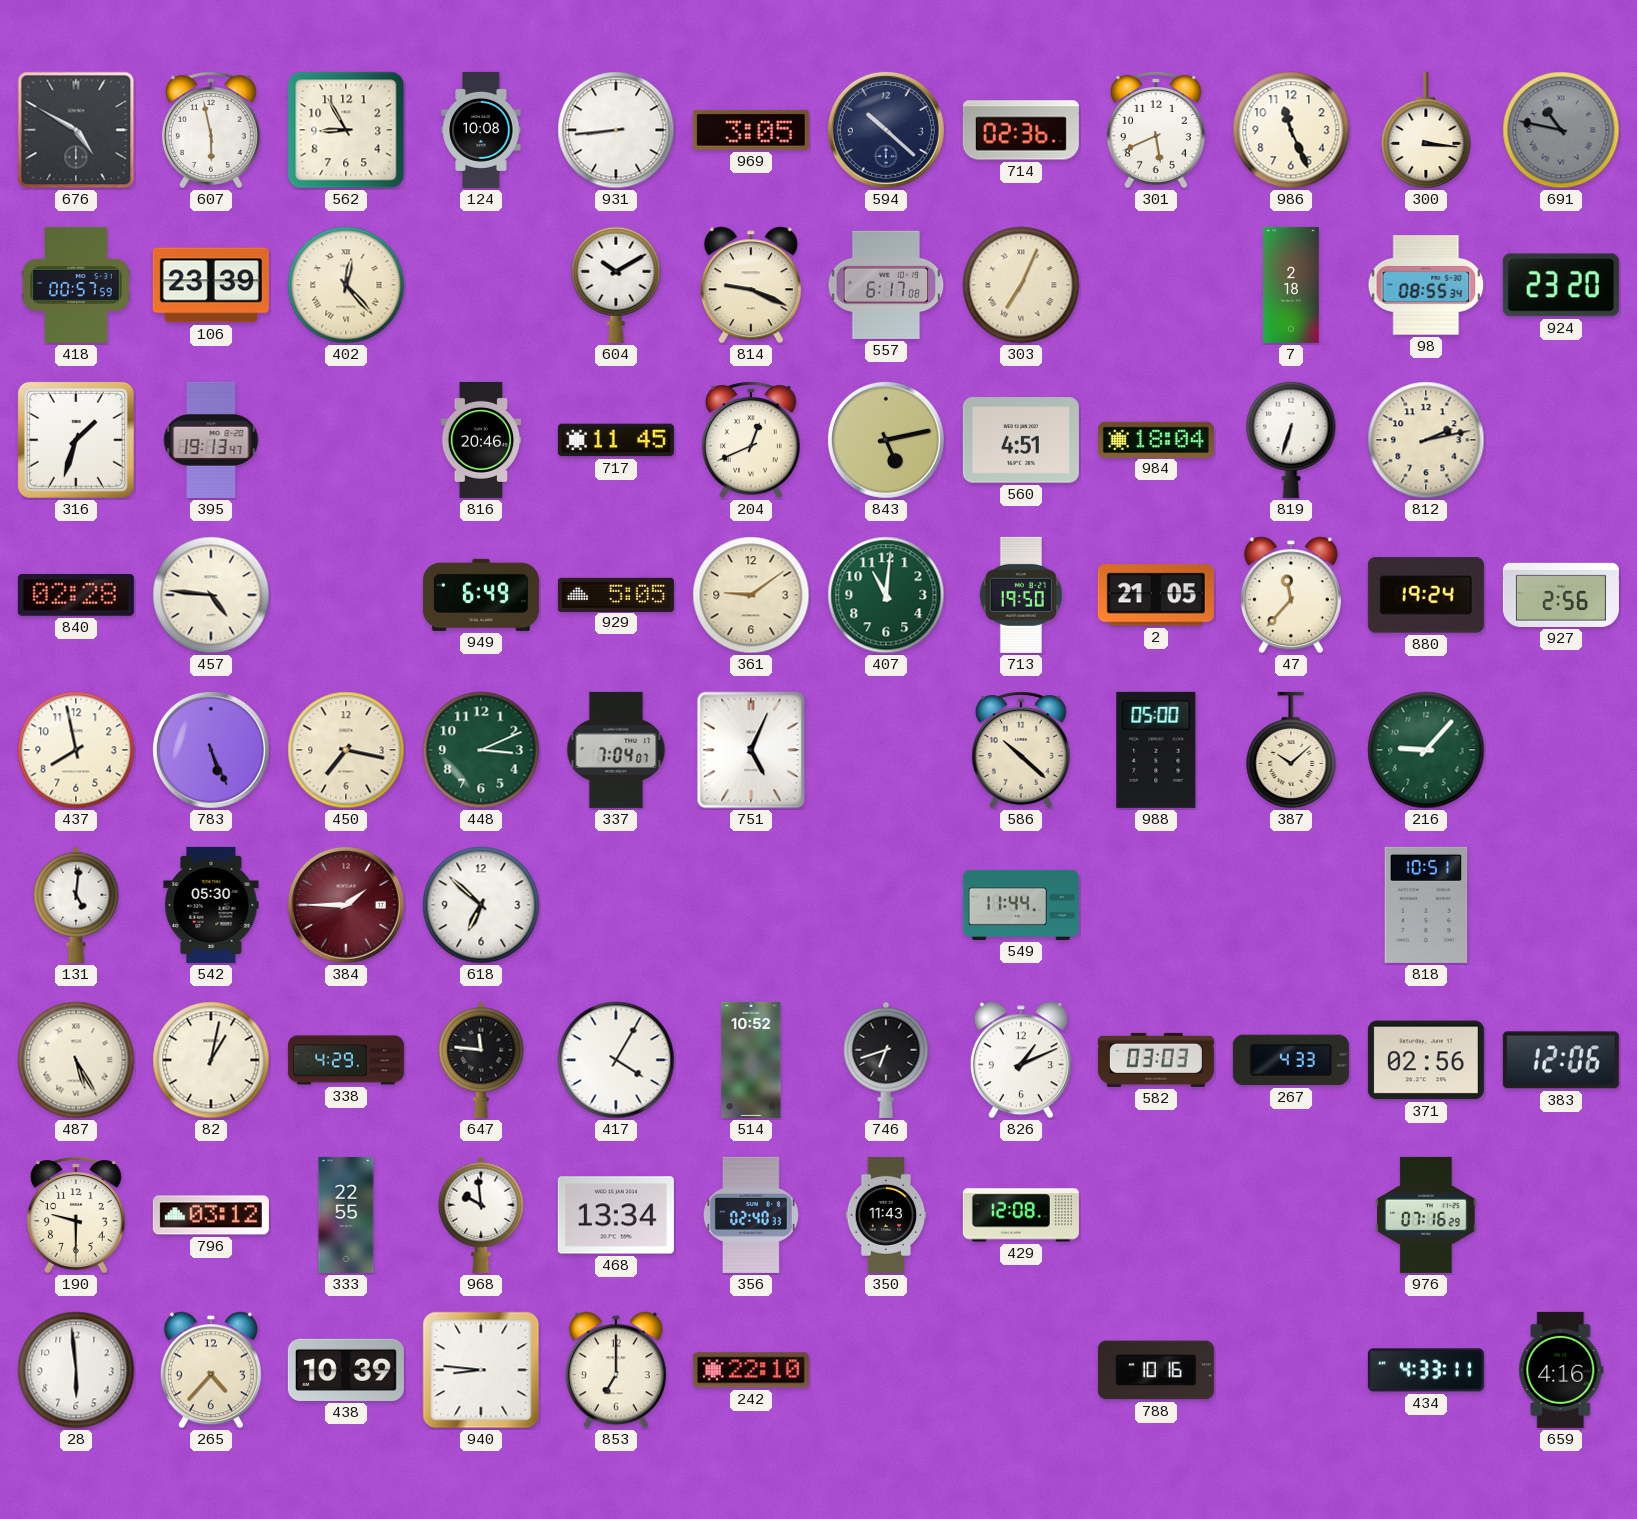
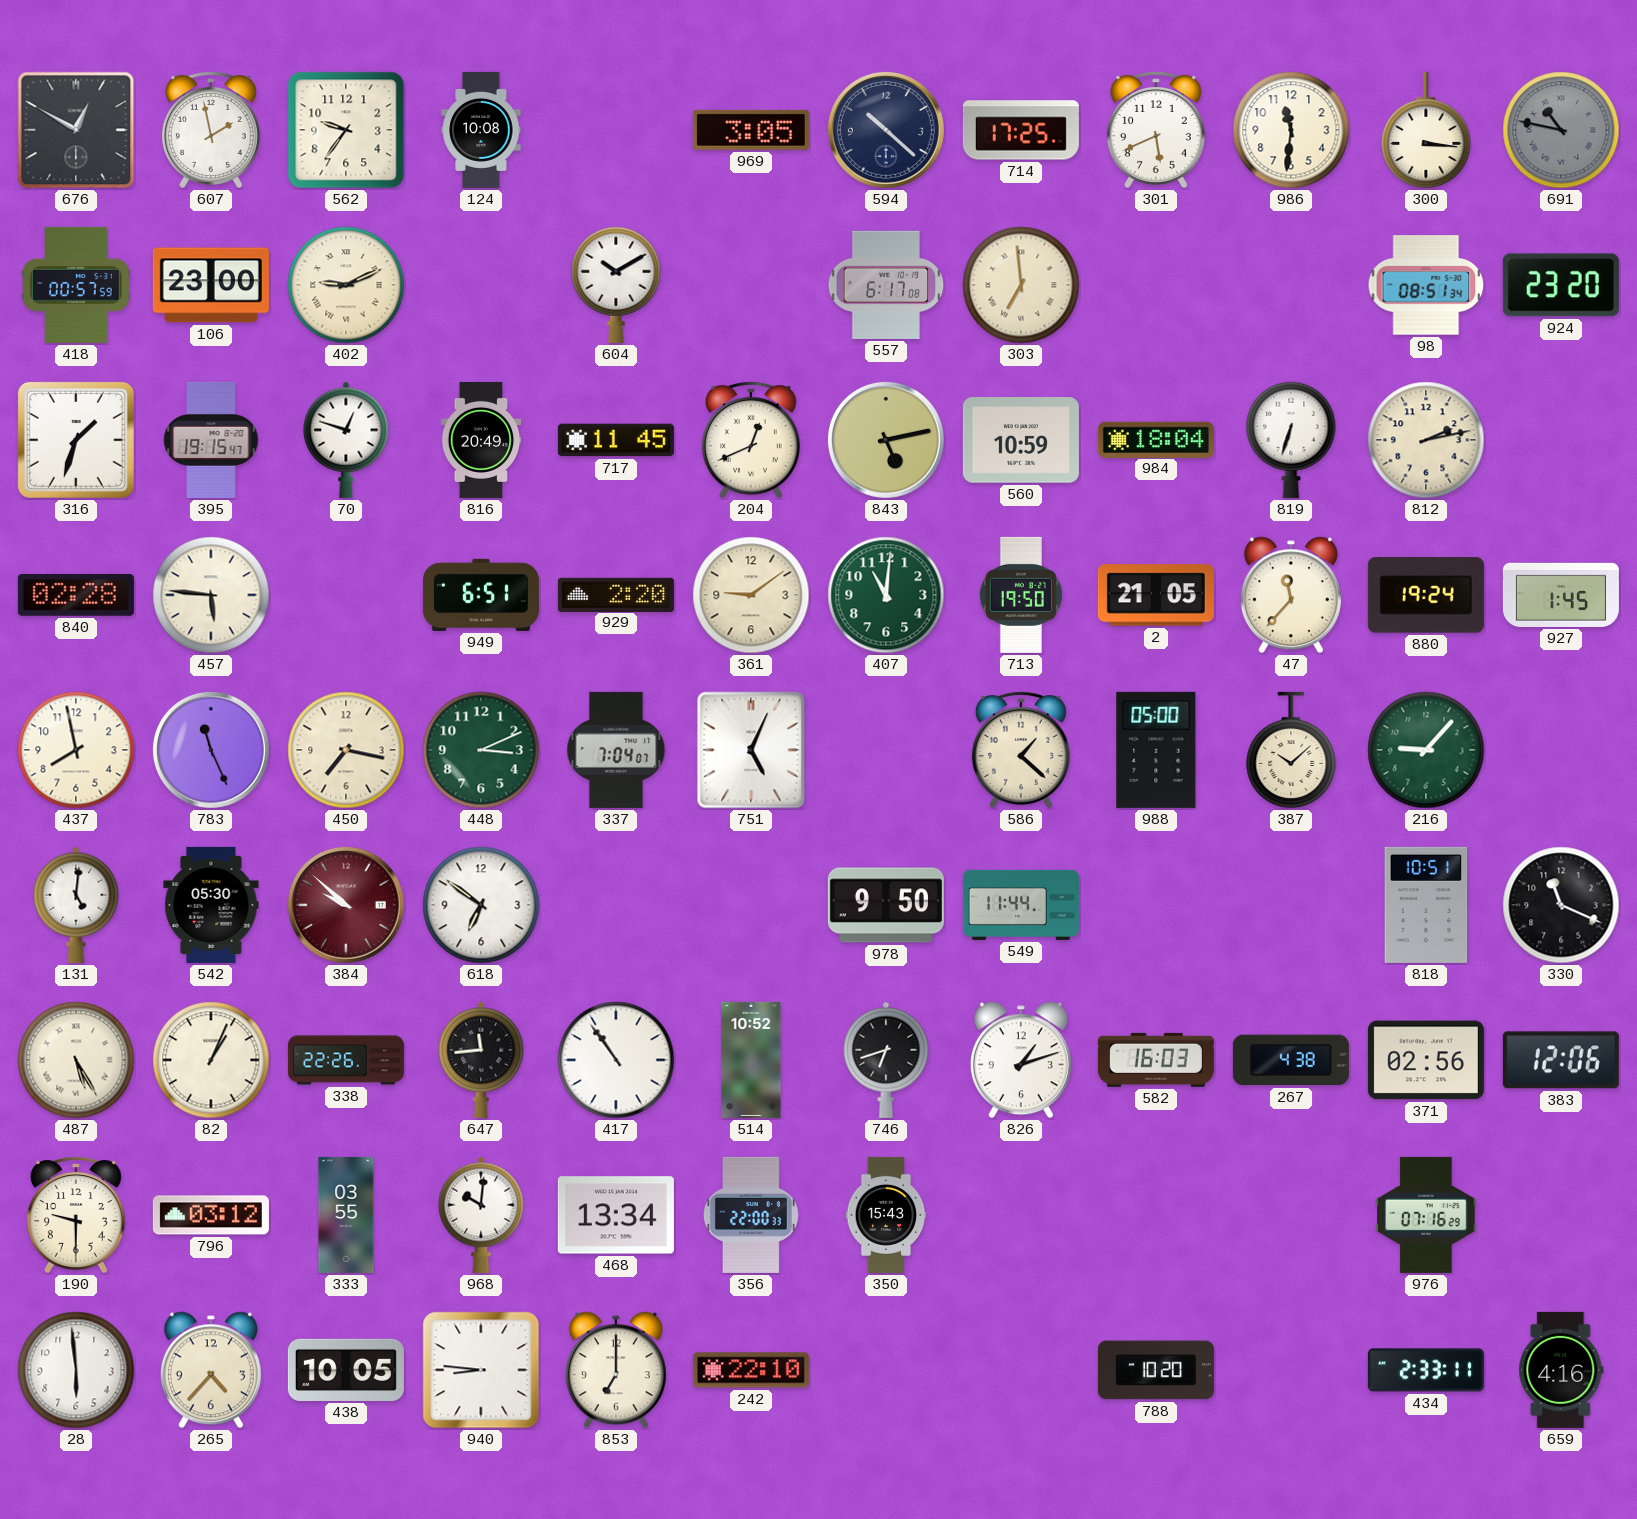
676: 4:50 -> 12:50 (76, 130)
607: 5:58 -> 1:58 (211, 130)
562: 8:55 -> 9:36 (346, 130)
931: 8:44 -> none (616, 130)
714: 02:36 -> 17:25 (1021, 130)
986: 11:26 -> 11:31 (1291, 130)
106: 23:39 -> 23:00 (211, 285)
402: 12:23 -> 9:11 (346, 285)
814: 9:19 -> none (751, 285)
303: 7:04 -> 6:59 (1021, 285)
7: 2:18 -> none (1291, 285)
98: 08:55 -> 08:51 (1426, 285)
395: 19:13 -> 19:15 (211, 440)
70: none -> 12:48 (346, 440)
816: 20:46 -> 20:49 (481, 440)
560: 4:51 -> 10:59 (1021, 440)
457: 4:46 -> 5:46 (211, 595)
949: 6:49 -> 6:51 (481, 595)
929: 5:05 -> 2:20 (616, 594)
927: 2:56 -> 1:45 (1561, 595)
783: 5:26 -> 11:26 (211, 750)
586: 10:22 -> 1:22 (1021, 750)
384: 1:45 -> 9:52 (346, 905)
618: 6:52 -> 6:51 (481, 905)
978: none -> 9:50 (886, 905)
330: none -> 11:19 (1561, 905)
82: 1:02 -> 1:04 (211, 1060)
338: 4:29 -> 22:26 (346, 1060)
647: 11:46 -> 11:44 (481, 1060)
417: 4:05 -> 10:54 (616, 1060)
826: 1:11 -> 1:12 (1021, 1060)
582: 03:03 -> 16:03 (1156, 1060)
267: 4:33 -> 4:38 (1291, 1060)
333: 22:55 -> 03:55 (346, 1215)
968: 9:59 -> 10:01 (481, 1215)
356: 02:40 -> 22:00 (751, 1215)
350: 11:43 -> 15:43 (886, 1215)
429: 12:08 -> none (1021, 1215)
438: 10:39 -> 10:05 (346, 1370)
788: 10:16 -> 10:20 (1156, 1370)
434: 4:33 -> 2:33 (1426, 1370)
